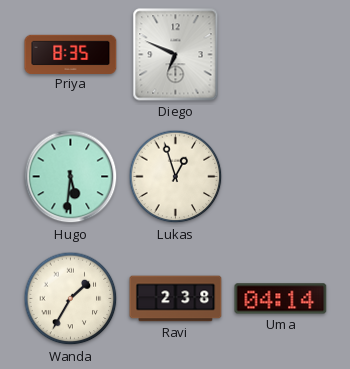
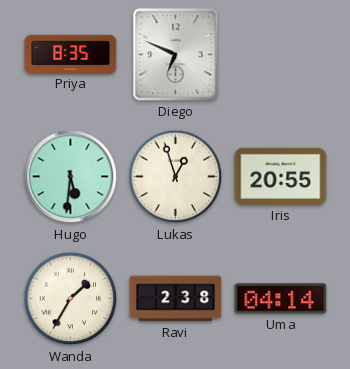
Iris: none -> 20:55 (281, 176)
